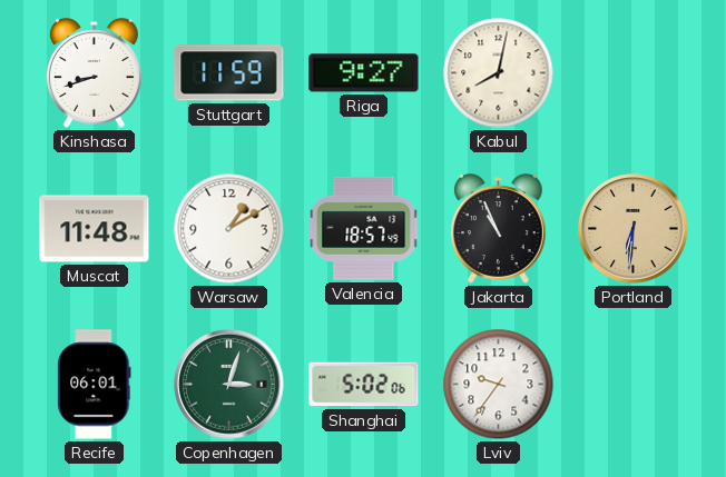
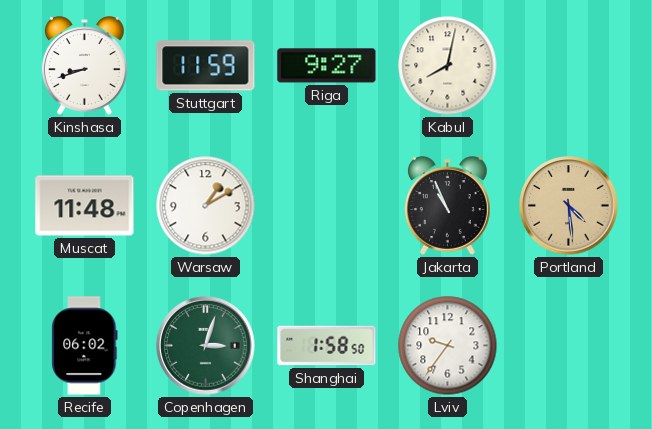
Valencia: 18:57 -> none (364, 228)
Portland: 6:31 -> 4:29 (569, 206)
Recife: 06:01 -> 06:02 (85, 346)
Shanghai: 5:02 -> 1:58 (327, 346)
